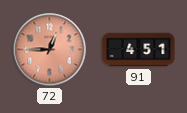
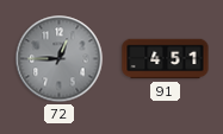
72 dial: salmon -> grey (60, 59)
